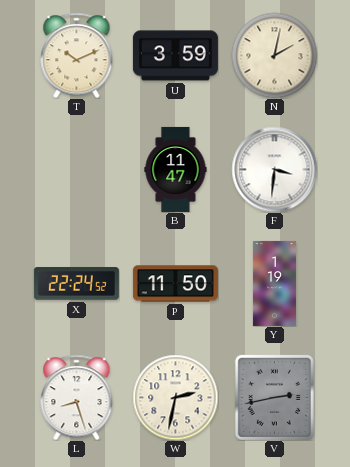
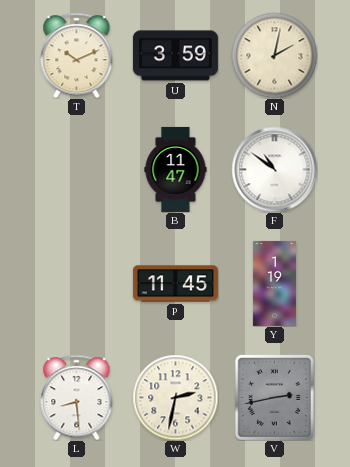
F: 3:31 -> 10:51 (274, 169)
X: 22:24 -> none (76, 284)
P: 11:50 -> 11:45 (175, 284)
L: 8:27 -> 8:29 (77, 397)
